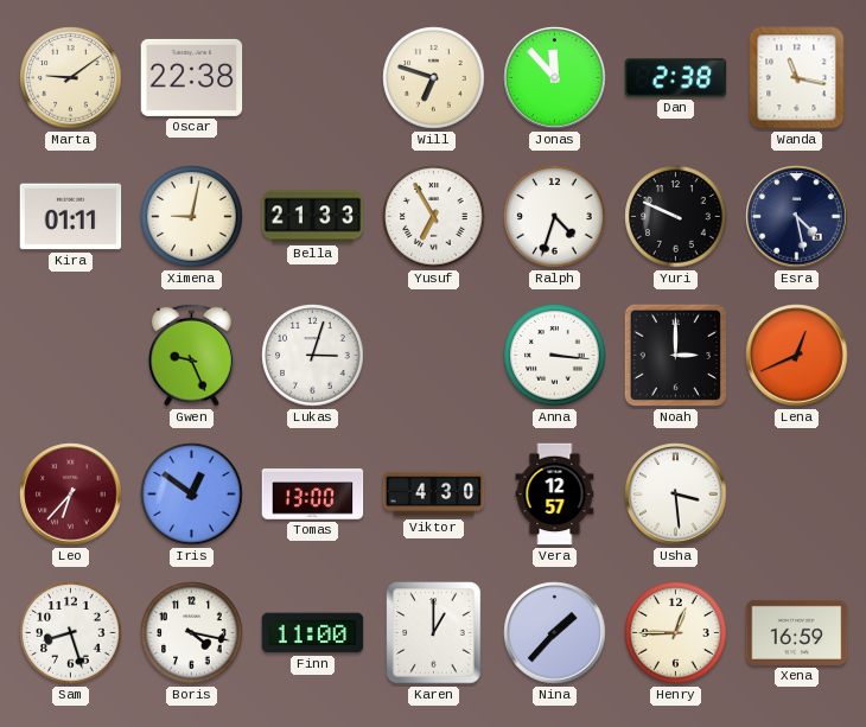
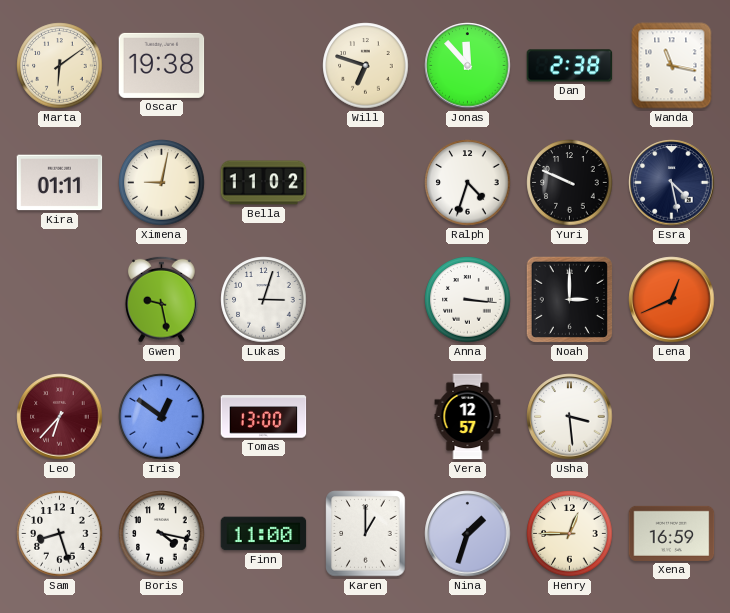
Marta: 9:09 -> 6:09 (60, 66)
Oscar: 22:38 -> 19:38 (162, 65)
Bella: 21:33 -> 11:02 (264, 183)
Yusuf: 6:55 -> none (434, 217)
Gwen: 9:26 -> 9:28 (162, 299)
Viktor: 4:30 -> none (434, 495)
Nina: 1:37 -> 1:33 (468, 534)
